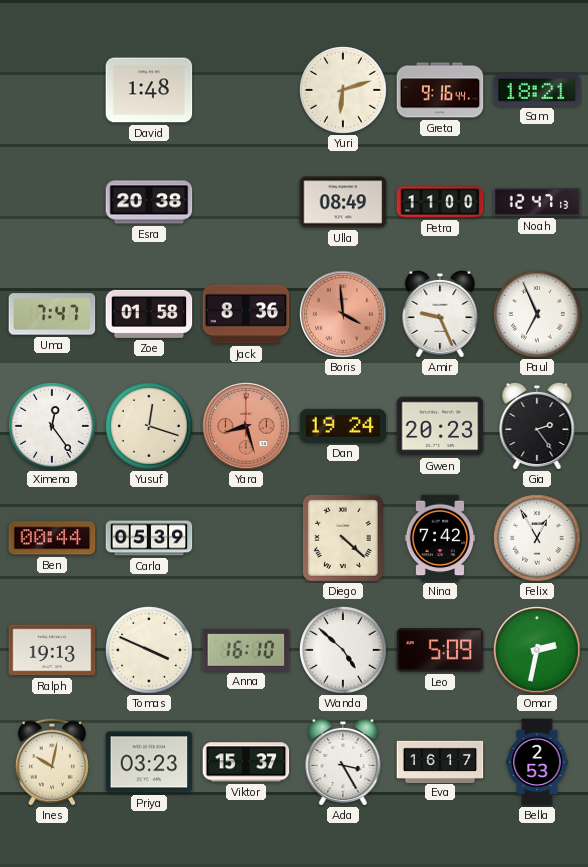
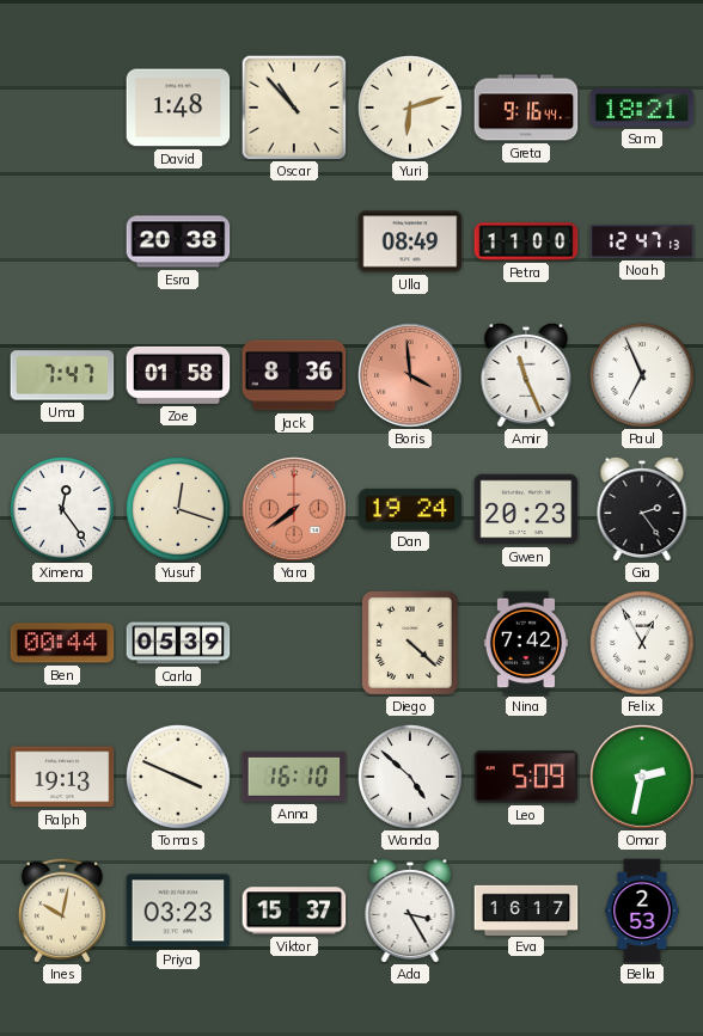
Oscar: none -> 10:53 (294, 108)
Amir: 9:26 -> 11:26 (526, 375)
Yara: 8:27 -> 7:39 (294, 509)
